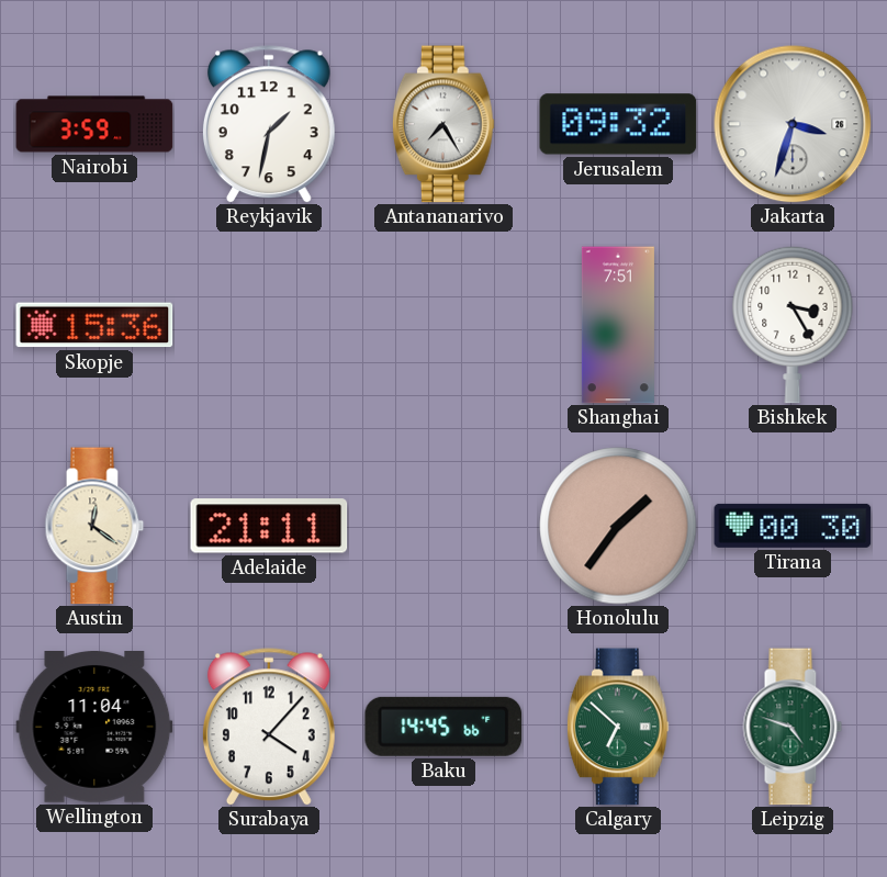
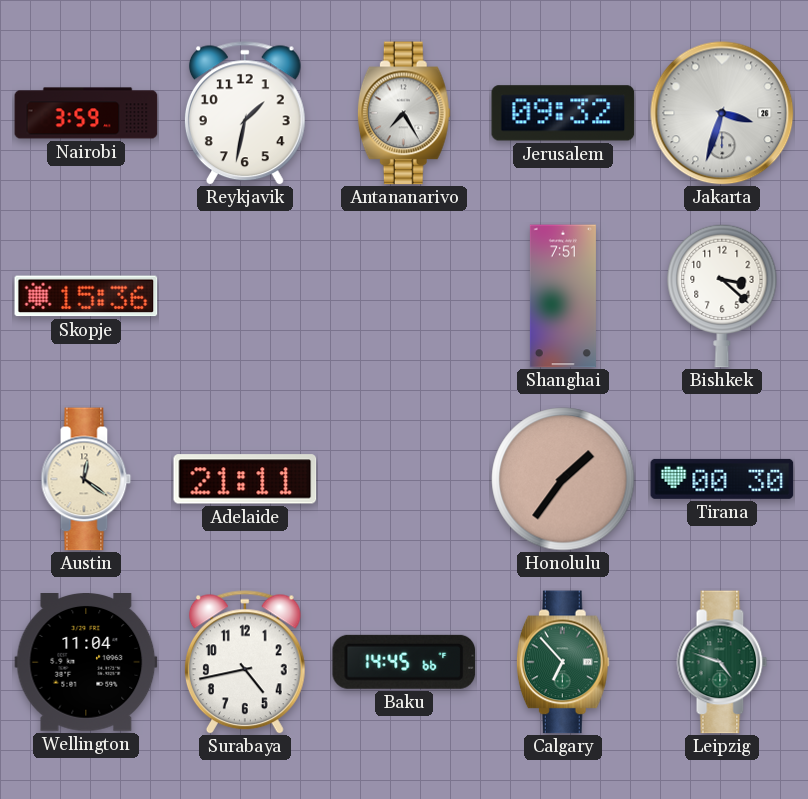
Bishkek: 3:25 -> 3:22 (722, 296)
Surabaya: 4:07 -> 4:43 (245, 662)
Calgary: 6:52 -> 6:53 (563, 662)
